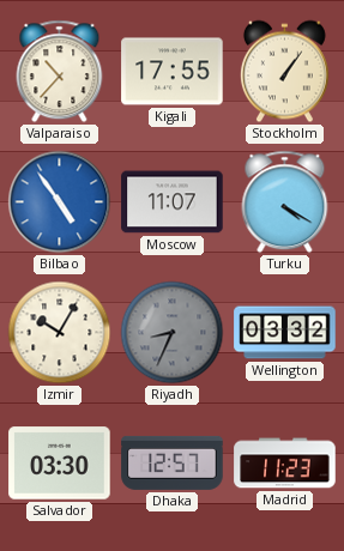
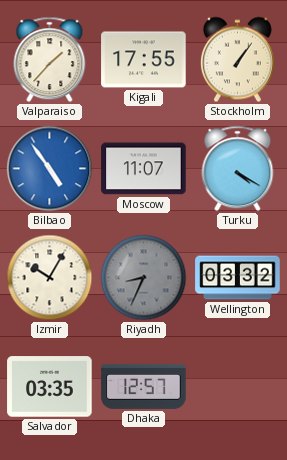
Valparaiso: 10:37 -> 1:37 (50, 60)
Salvador: 03:30 -> 03:35 (50, 387)
Madrid: 11:23 -> none (285, 464)
